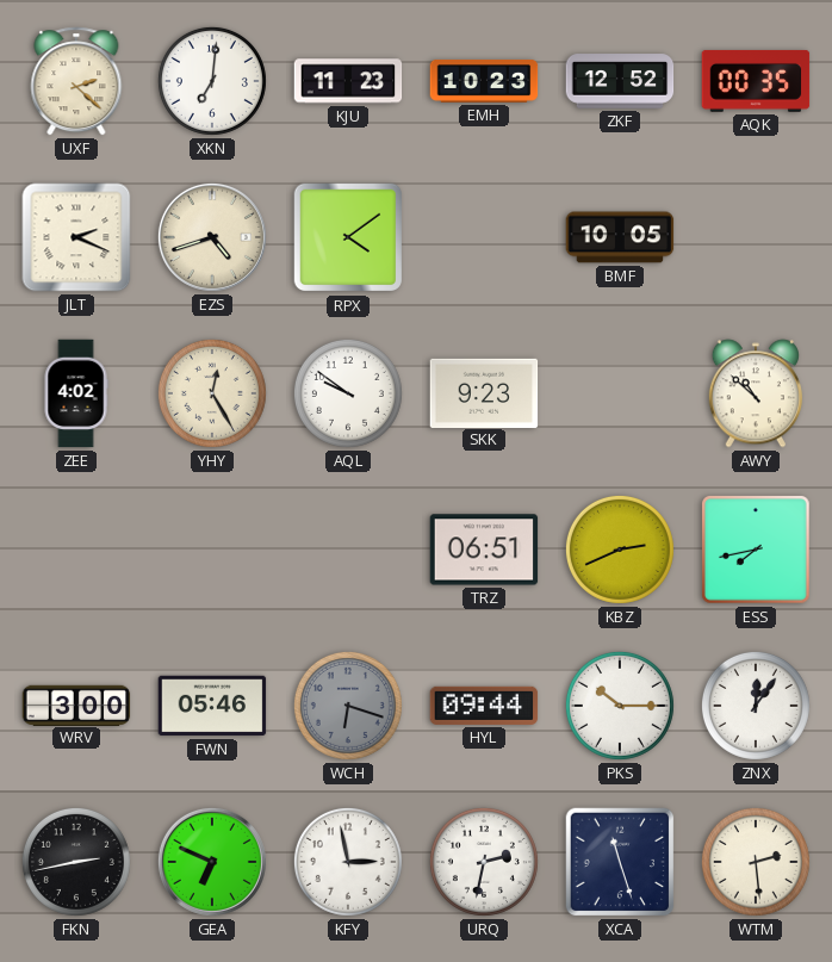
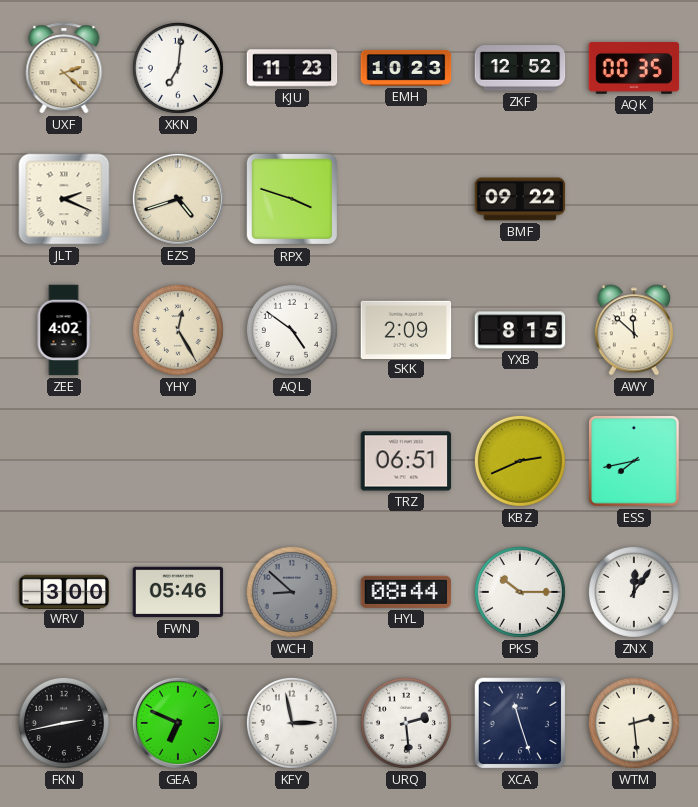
RPX: 4:09 -> 3:48 (292, 199)
BMF: 10:05 -> 09:22 (520, 199)
AQL: 9:51 -> 4:51 (292, 330)
SKK: 9:23 -> 2:09 (406, 329)
YXB: none -> 8:15 (520, 330)
AWY: 10:52 -> 11:52 (634, 330)
WCH: 6:18 -> 8:52 (292, 592)
HYL: 09:44 -> 08:44 (406, 592)
URQ: 2:32 -> 2:29 (406, 723)
